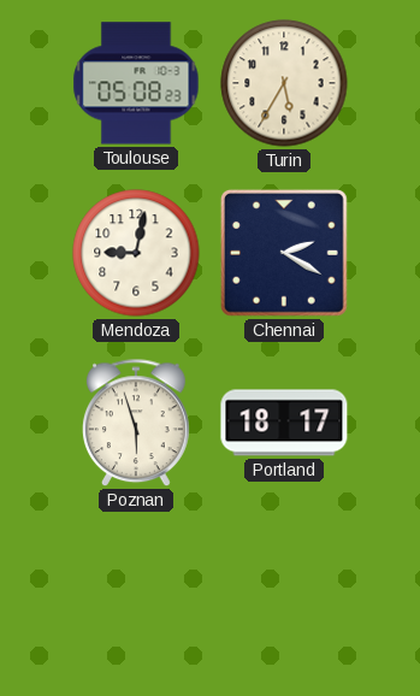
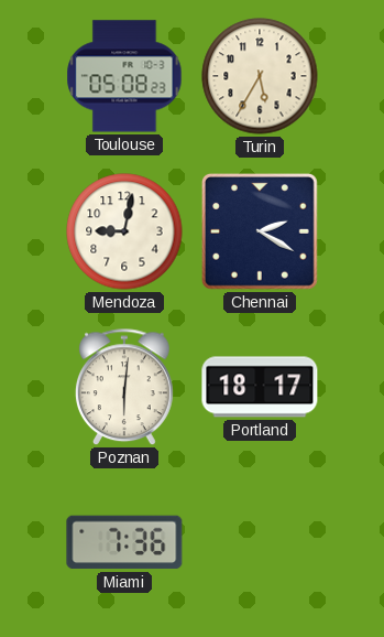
Poznan: 5:57 -> 6:01 (124, 388)
Miami: none -> 7:36 (124, 542)
